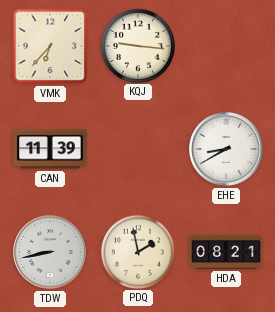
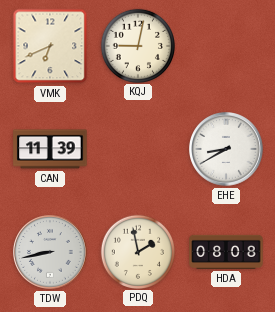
VMK: 6:37 -> 6:41 (50, 46)
KQJ: 9:16 -> 9:02 (137, 45)
HDA: 08:21 -> 08:08 (226, 252)
